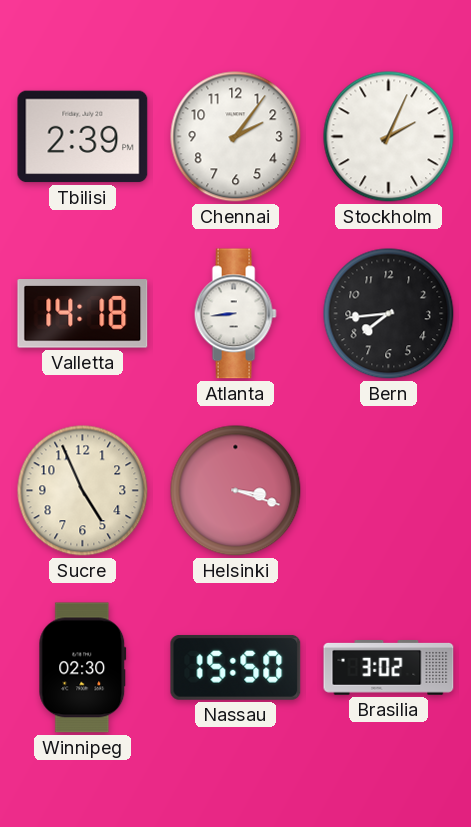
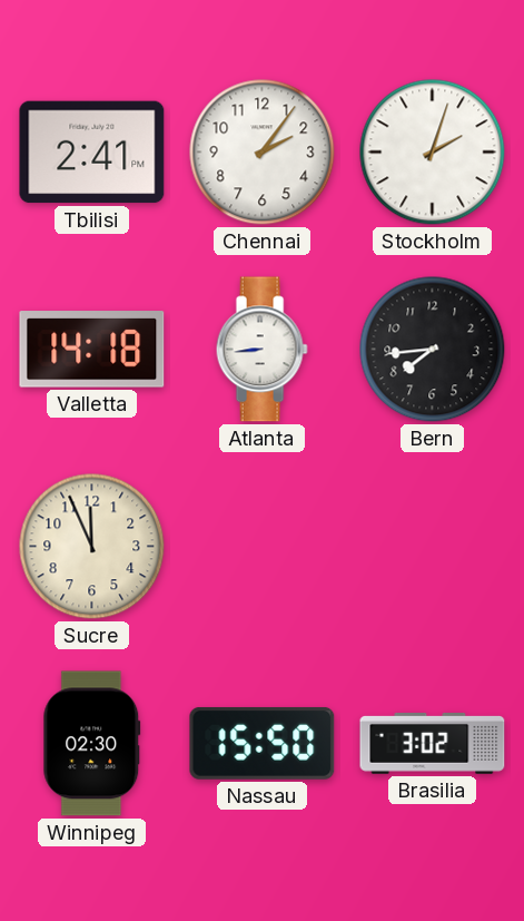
Tbilisi: 2:39 -> 2:41 (92, 153)
Stockholm: 2:04 -> 2:03 (433, 153)
Sucre: 4:56 -> 11:56 (92, 547)
Helsinki: 3:18 -> none (236, 491)
